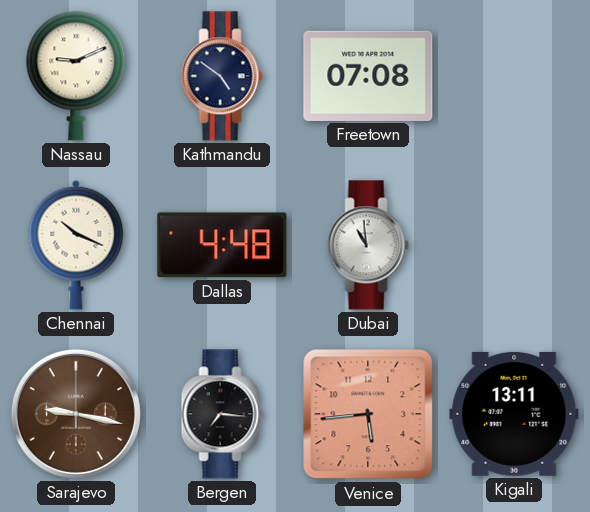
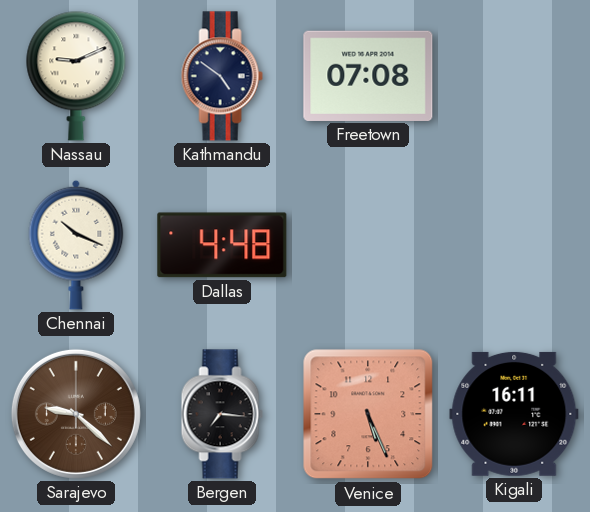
Dubai: 10:59 -> none (368, 245)
Sarajevo: 9:17 -> 9:22 (76, 414)
Venice: 5:44 -> 5:26 (368, 414)
Kigali: 13:11 -> 16:11 (514, 414)
